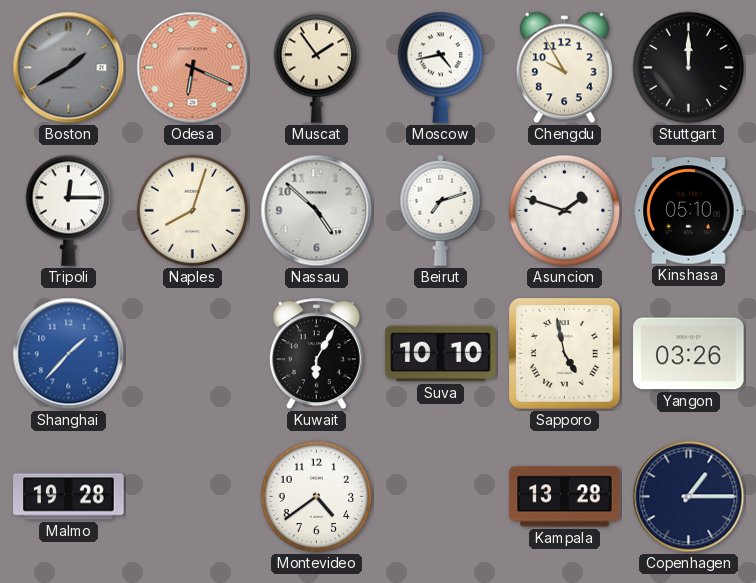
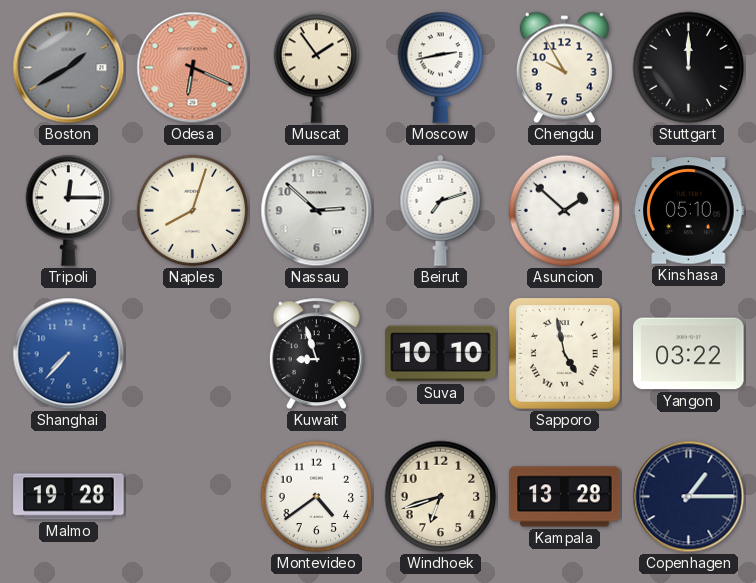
Moscow: 4:43 -> 2:43 (441, 67)
Nassau: 4:52 -> 2:52 (317, 211)
Asuncion: 1:48 -> 1:52 (565, 211)
Shanghai: 1:37 -> 7:37 (69, 354)
Kuwait: 6:05 -> 8:57 (316, 354)
Yangon: 03:26 -> 03:22 (689, 354)
Windhoek: none -> 6:42 (441, 497)
